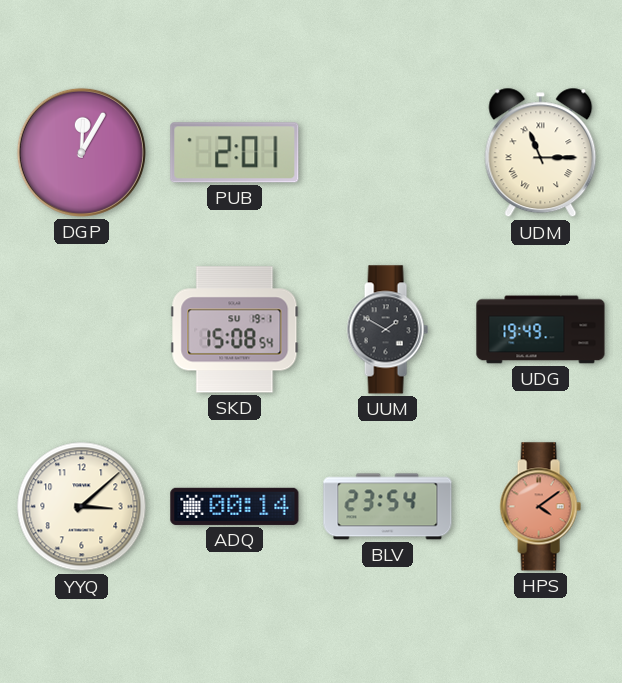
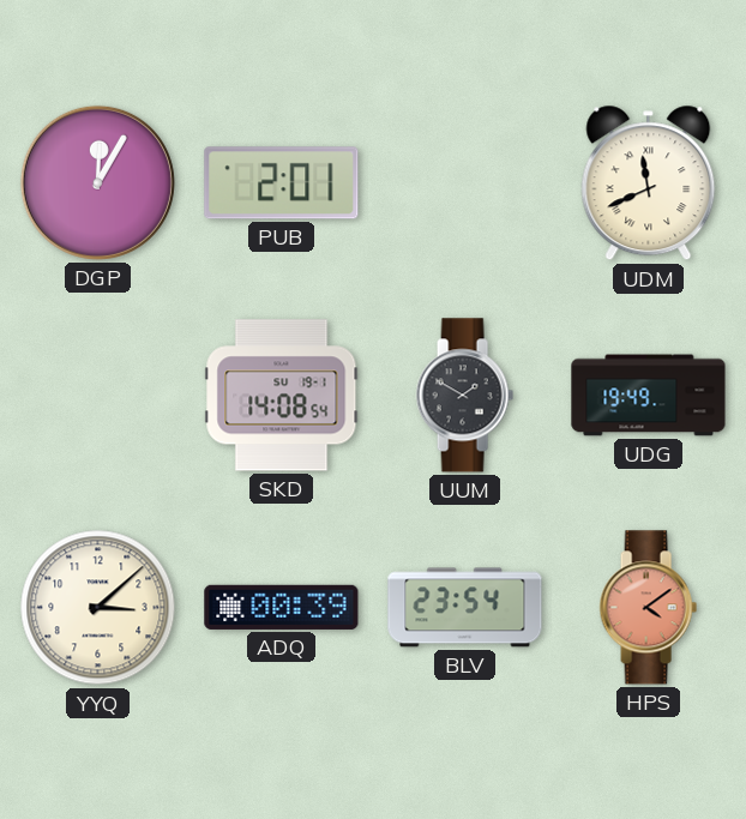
UDM: 11:15 -> 11:41 (649, 183)
SKD: 15:08 -> 14:08 (282, 396)
ADQ: 00:14 -> 00:39 (282, 607)
